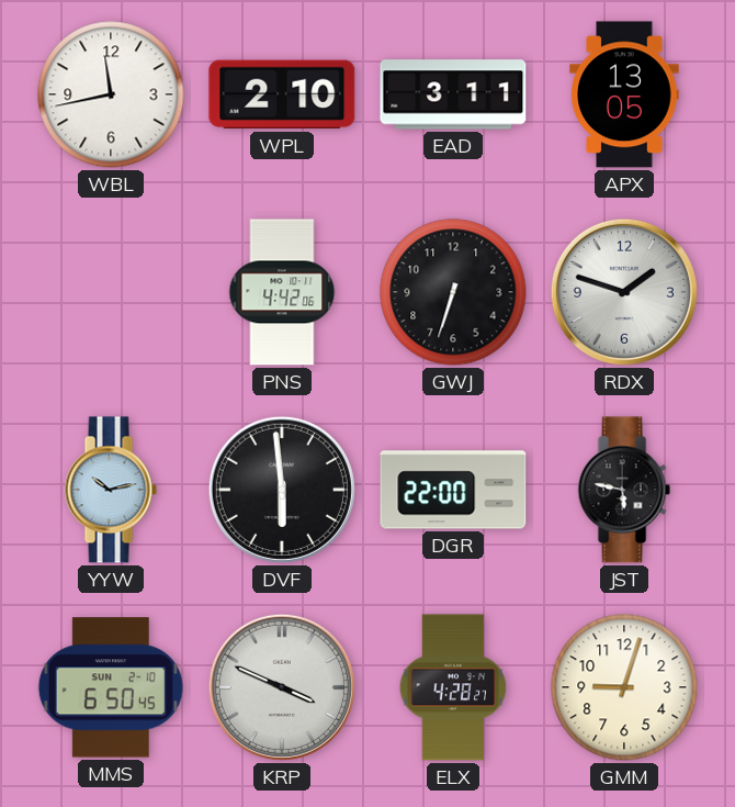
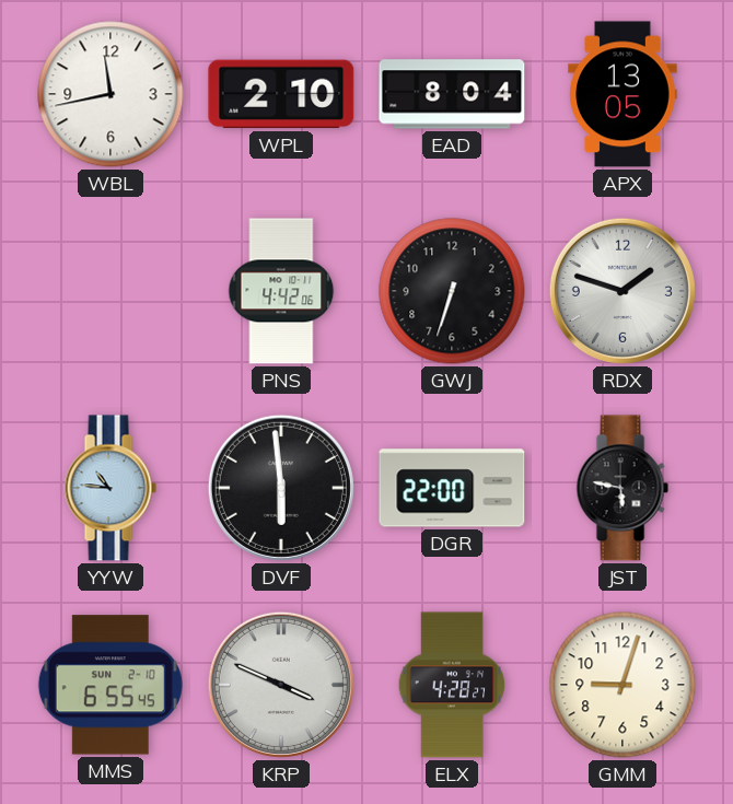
EAD: 3:11 -> 8:04 (452, 94)
YYW: 10:13 -> 10:46 (110, 488)
MMS: 6:50 -> 6:55 (110, 685)
